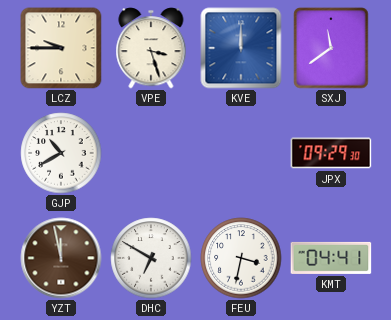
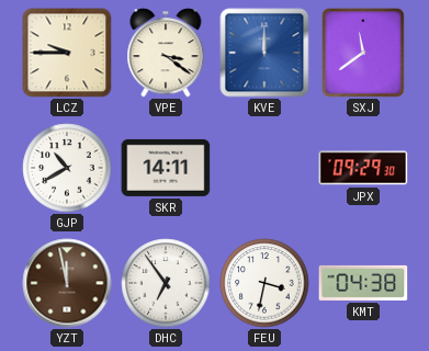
VPE: 3:27 -> 3:21 (166, 53)
SKR: none -> 14:11 (166, 168)
DHC: 6:50 -> 6:54 (166, 283)
KMT: 04:41 -> 04:38 (363, 283)
